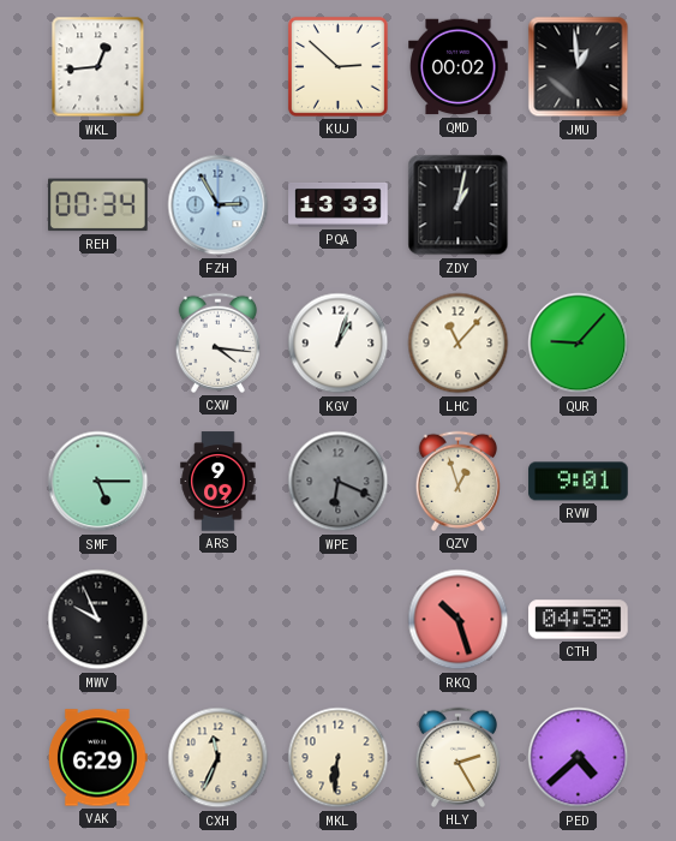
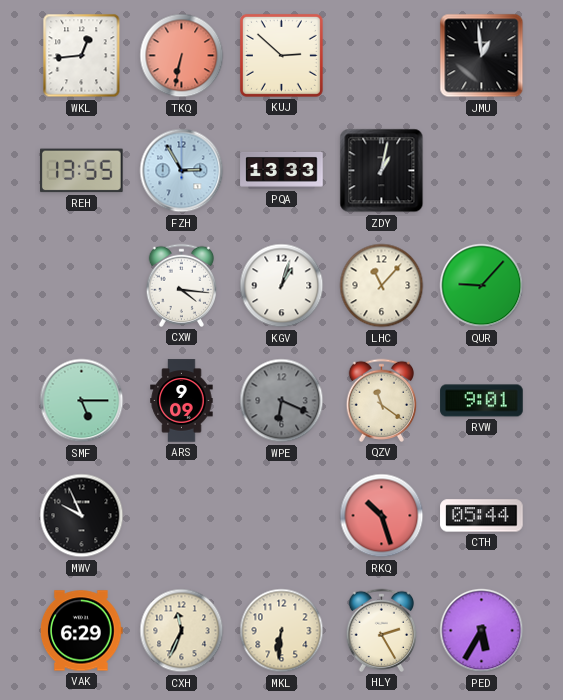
TKQ: none -> 6:32 (182, 56)
QMD: 00:02 -> none (459, 67)
REH: 00:34 -> 13:55 (82, 171)
QZV: 12:57 -> 11:21 (381, 400)
CTH: 04:58 -> 05:44 (482, 516)
PED: 4:38 -> 5:35 (482, 631)
